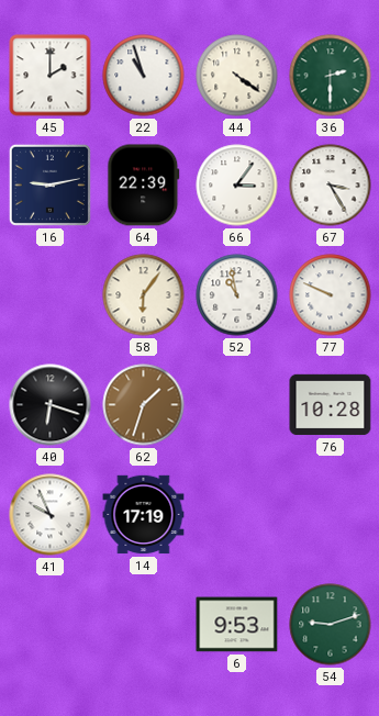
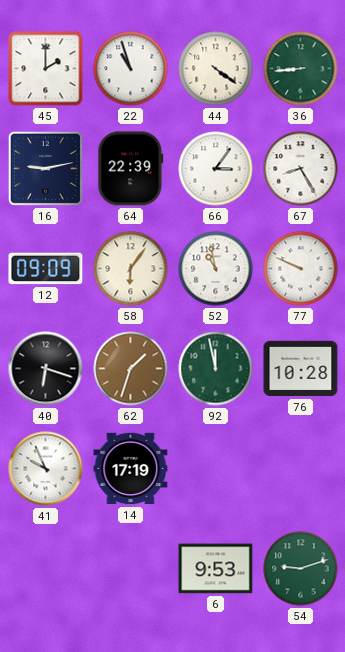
36: 2:30 -> 8:44 (301, 69)
67: 3:25 -> 8:25 (301, 169)
12: none -> 09:09 (46, 269)
92: none -> 11:58 (216, 369)
